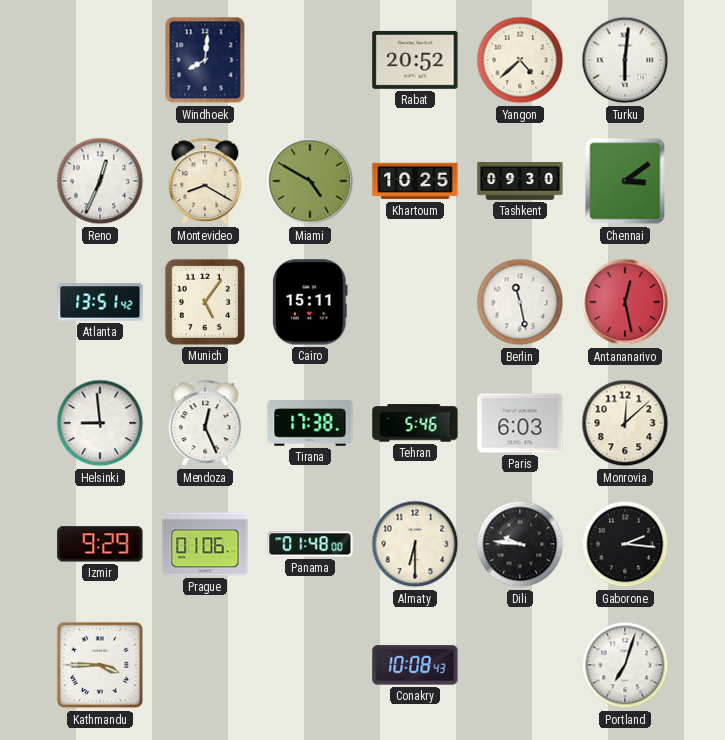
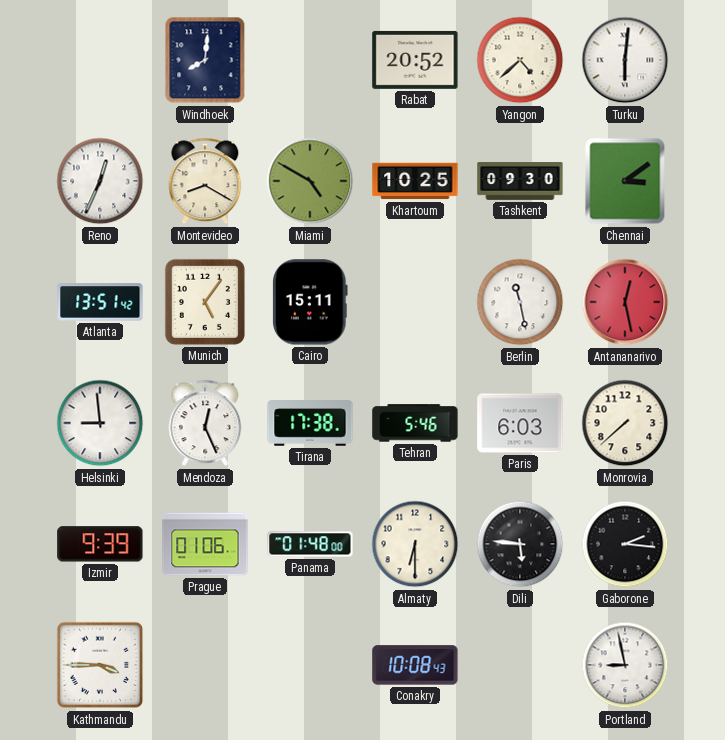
Monrovia: 12:08 -> 7:38 (625, 423)
Izmir: 9:29 -> 9:39 (100, 544)
Dili: 9:46 -> 5:46 (520, 544)
Portland: 7:03 -> 8:58 (625, 665)
